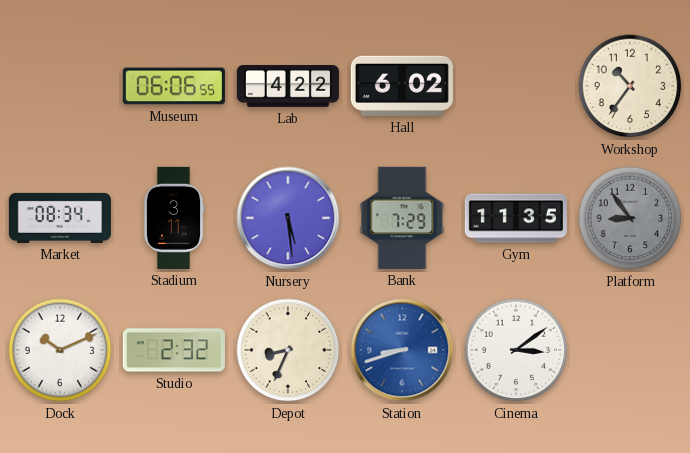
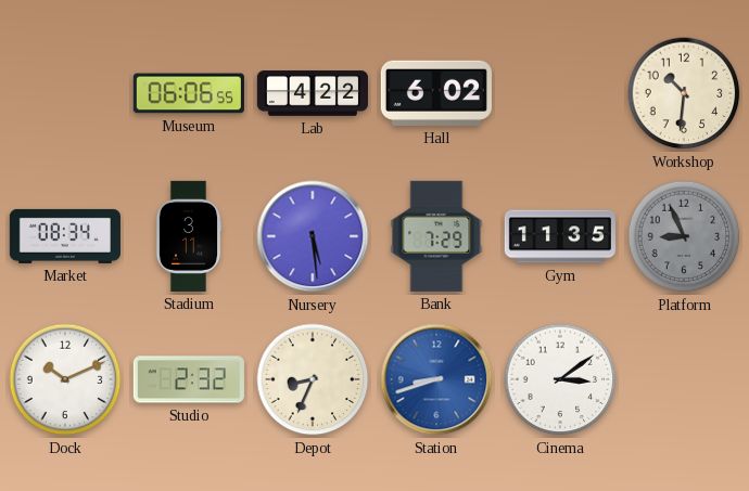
Workshop: 10:36 -> 10:31 (684, 93)
Platform: 8:54 -> 8:56 (684, 236)
